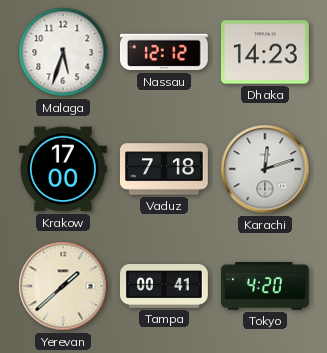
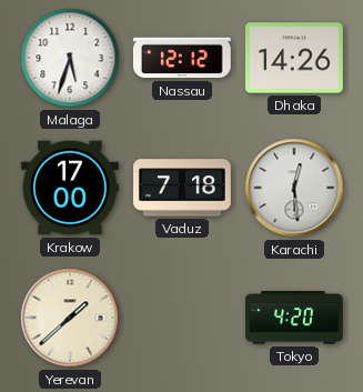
Dhaka: 14:23 -> 14:26 (294, 58)
Karachi: 12:12 -> 12:29 (294, 188)
Tampa: 00:41 -> none (165, 287)
